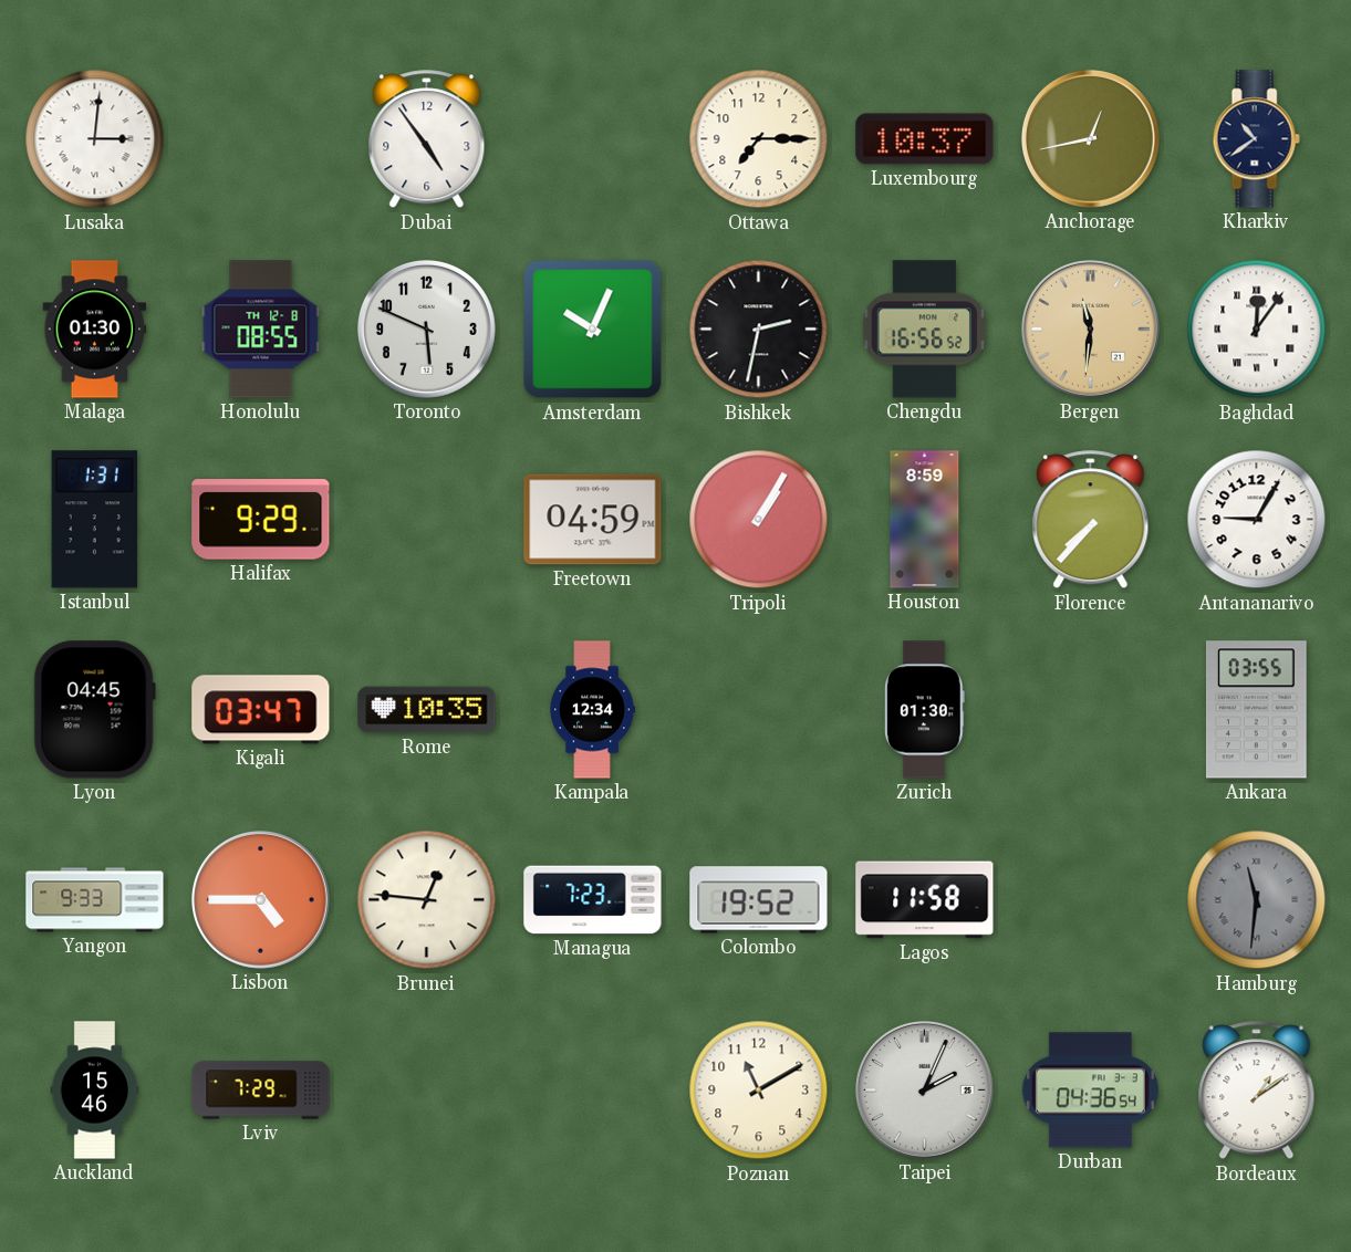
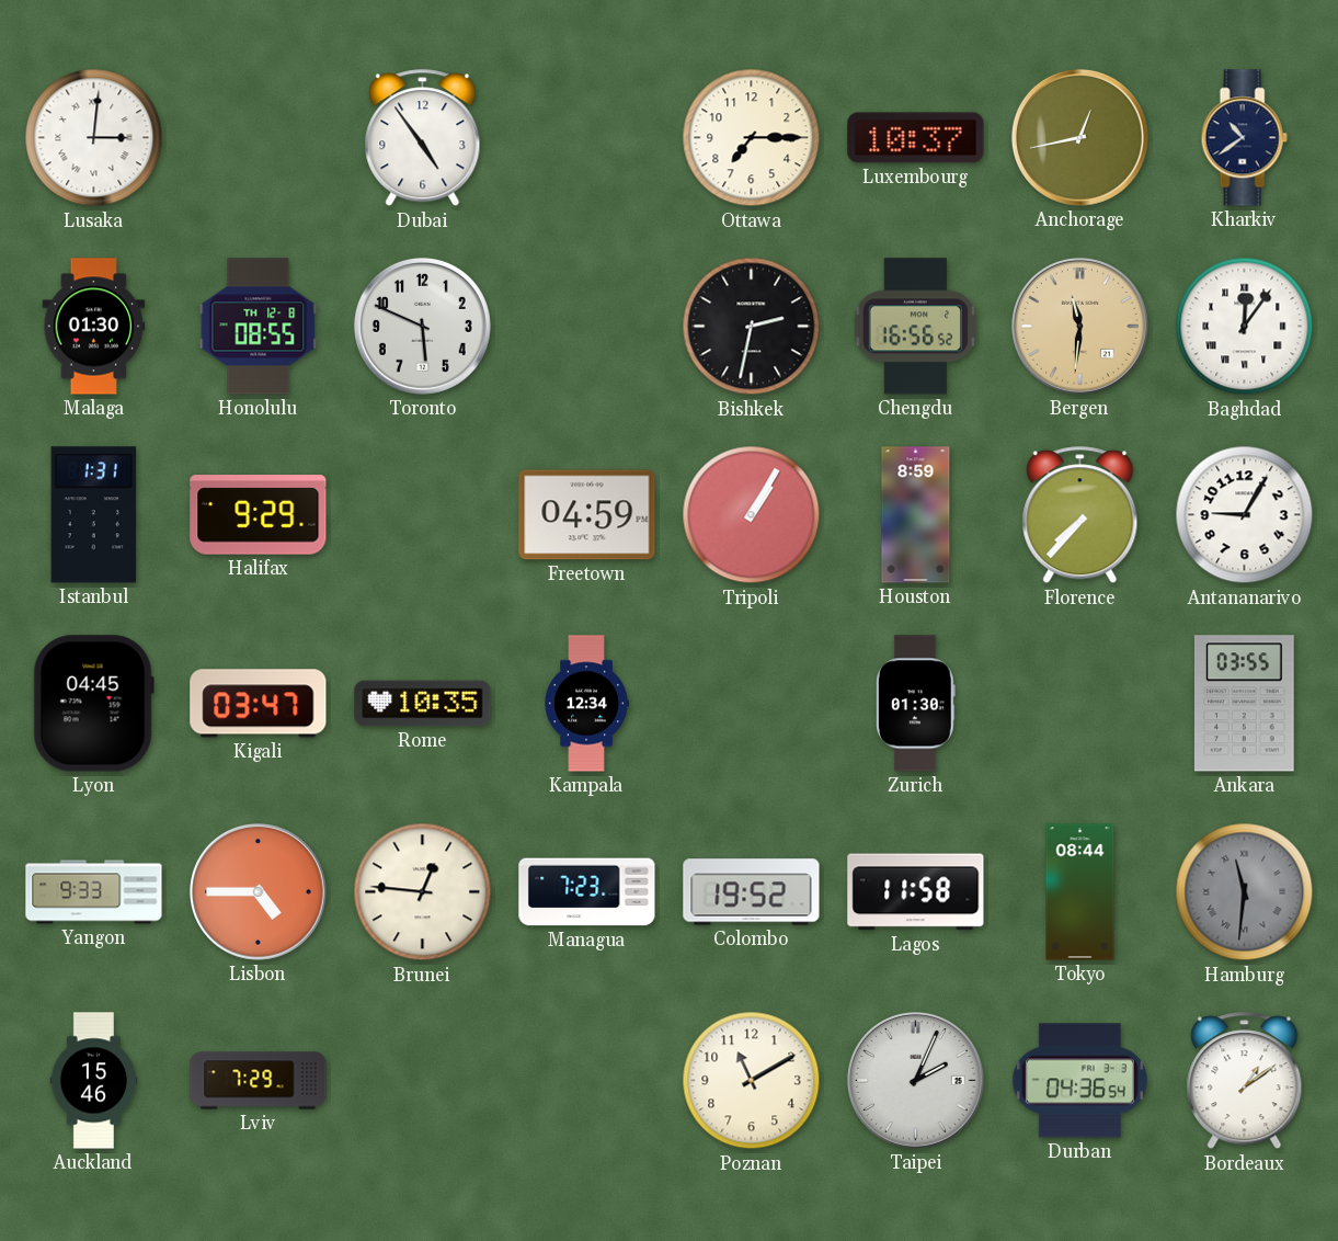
Amsterdam: 10:04 -> none (593, 330)
Tokyo: none -> 08:44 (1080, 892)
